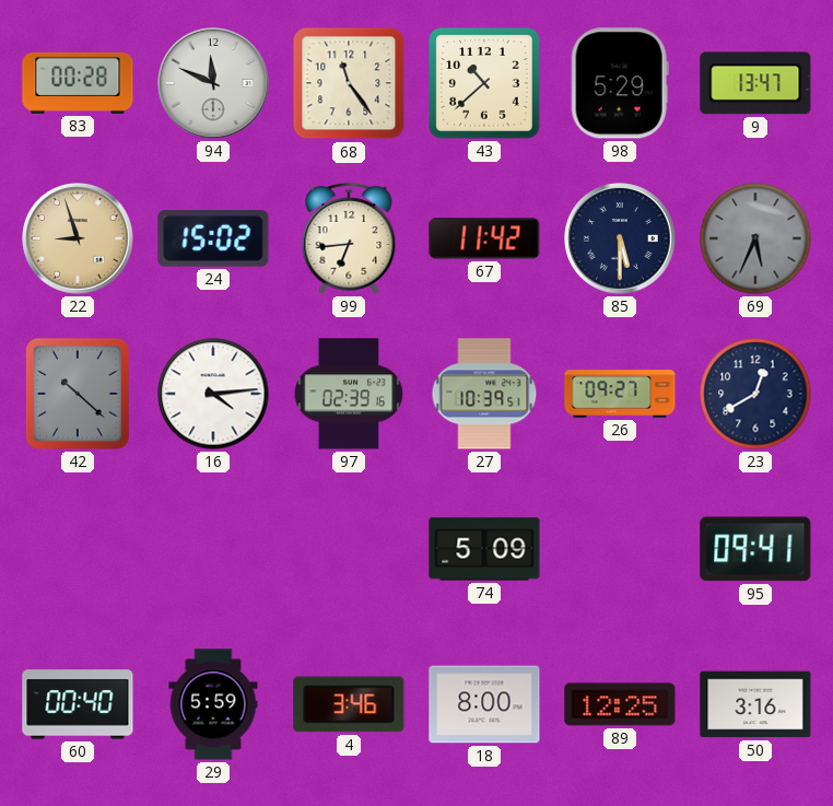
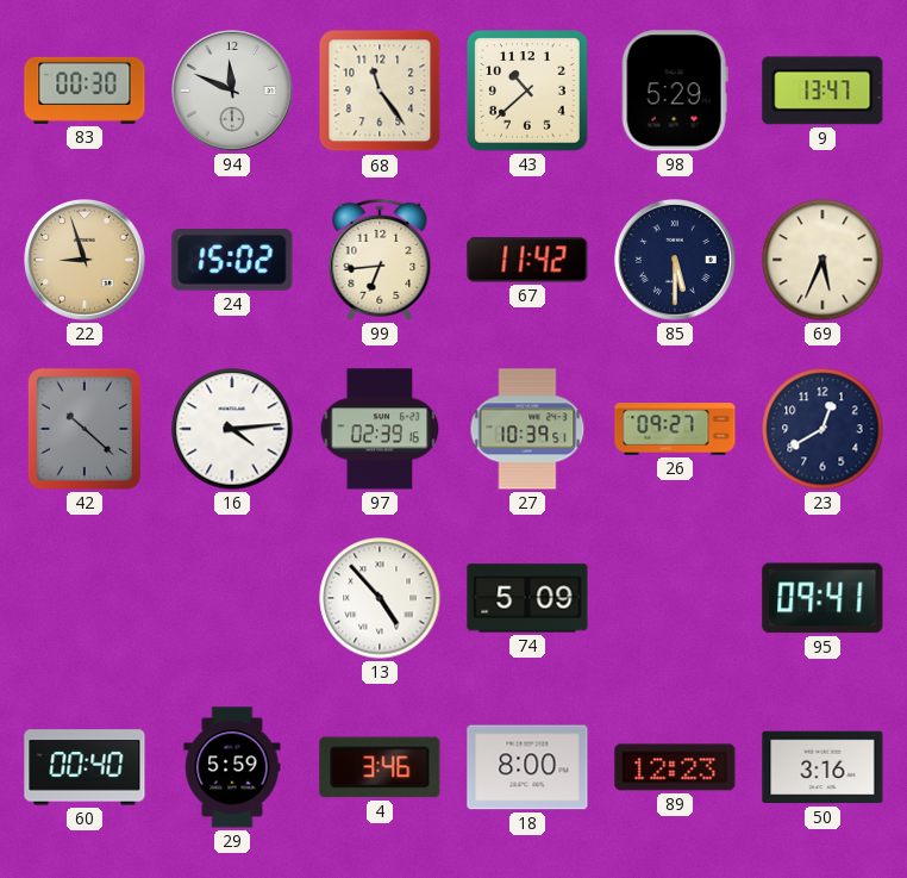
83: 00:28 -> 00:30 (85, 91)
69 dial: grey -> cream (822, 260)
13: none -> 4:53 (380, 598)
89: 12:25 -> 12:23 (675, 767)
